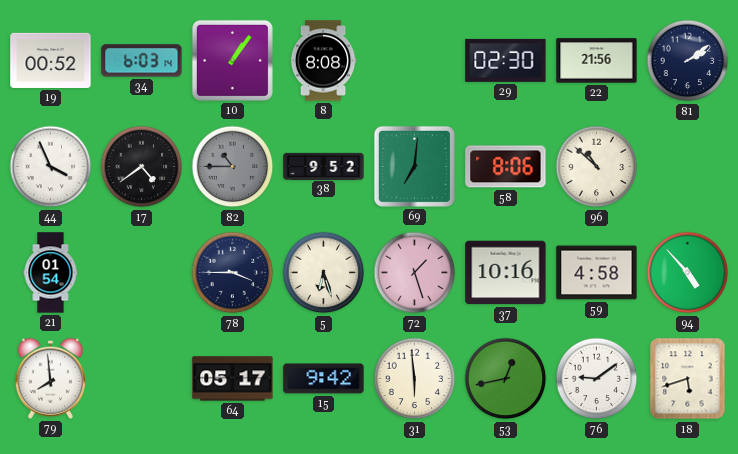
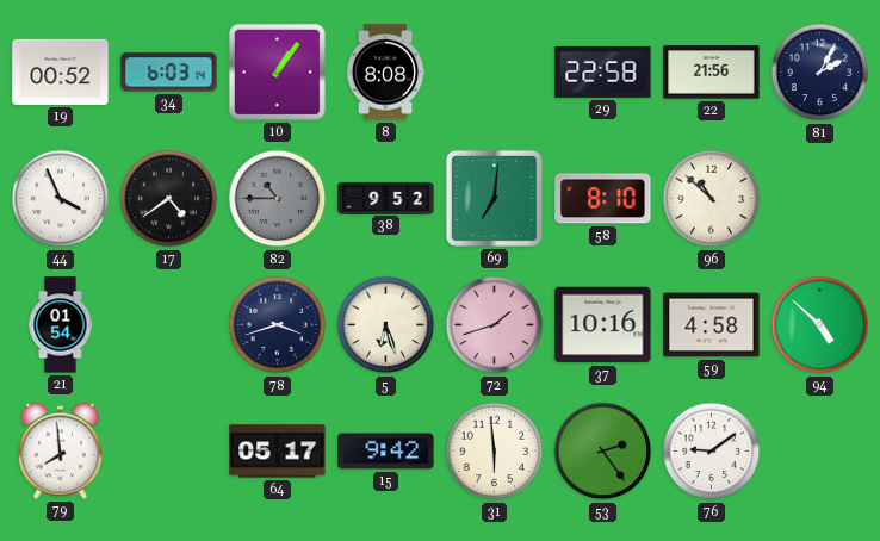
29: 02:30 -> 22:58 (603, 71)
81: 2:09 -> 2:05 (820, 73)
58: 8:06 -> 8:10 (603, 199)
78: 3:45 -> 3:42 (278, 325)
72: 1:27 -> 1:42 (495, 325)
94: 4:53 -> 4:52 (820, 325)
53: 12:43 -> 2:24 (603, 452)
18: 5:42 -> none (688, 379)
